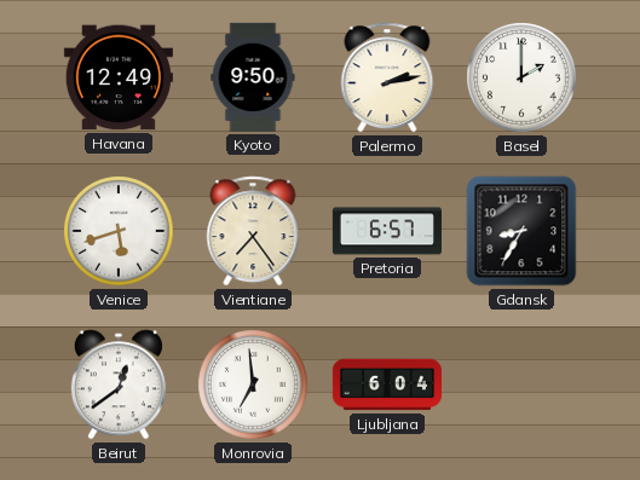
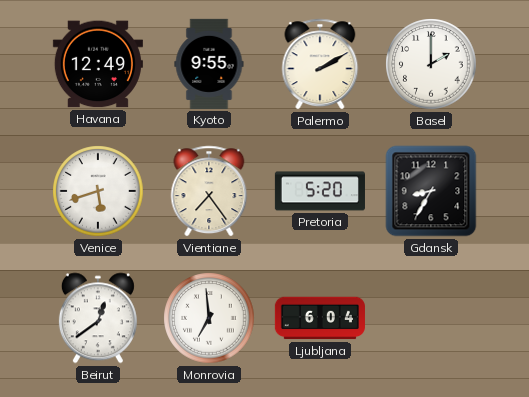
Kyoto: 9:50 -> 9:55 (209, 64)
Palermo: 2:13 -> 2:10 (320, 64)
Pretoria: 6:57 -> 5:20 (320, 191)
